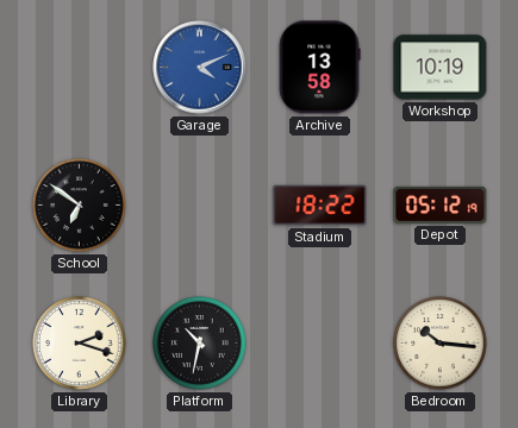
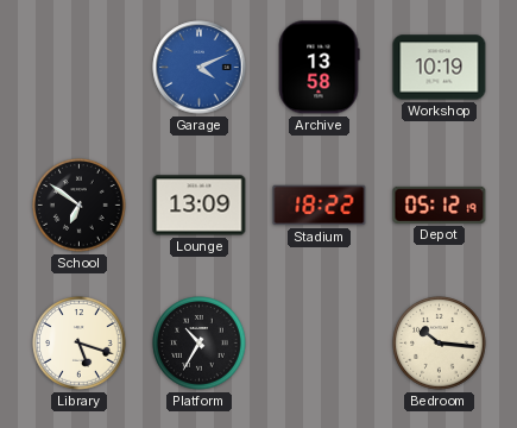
Lounge: none -> 13:09 (200, 206)
Library: 2:18 -> 5:18 (80, 344)
Platform: 10:32 -> 10:35 (200, 344)
